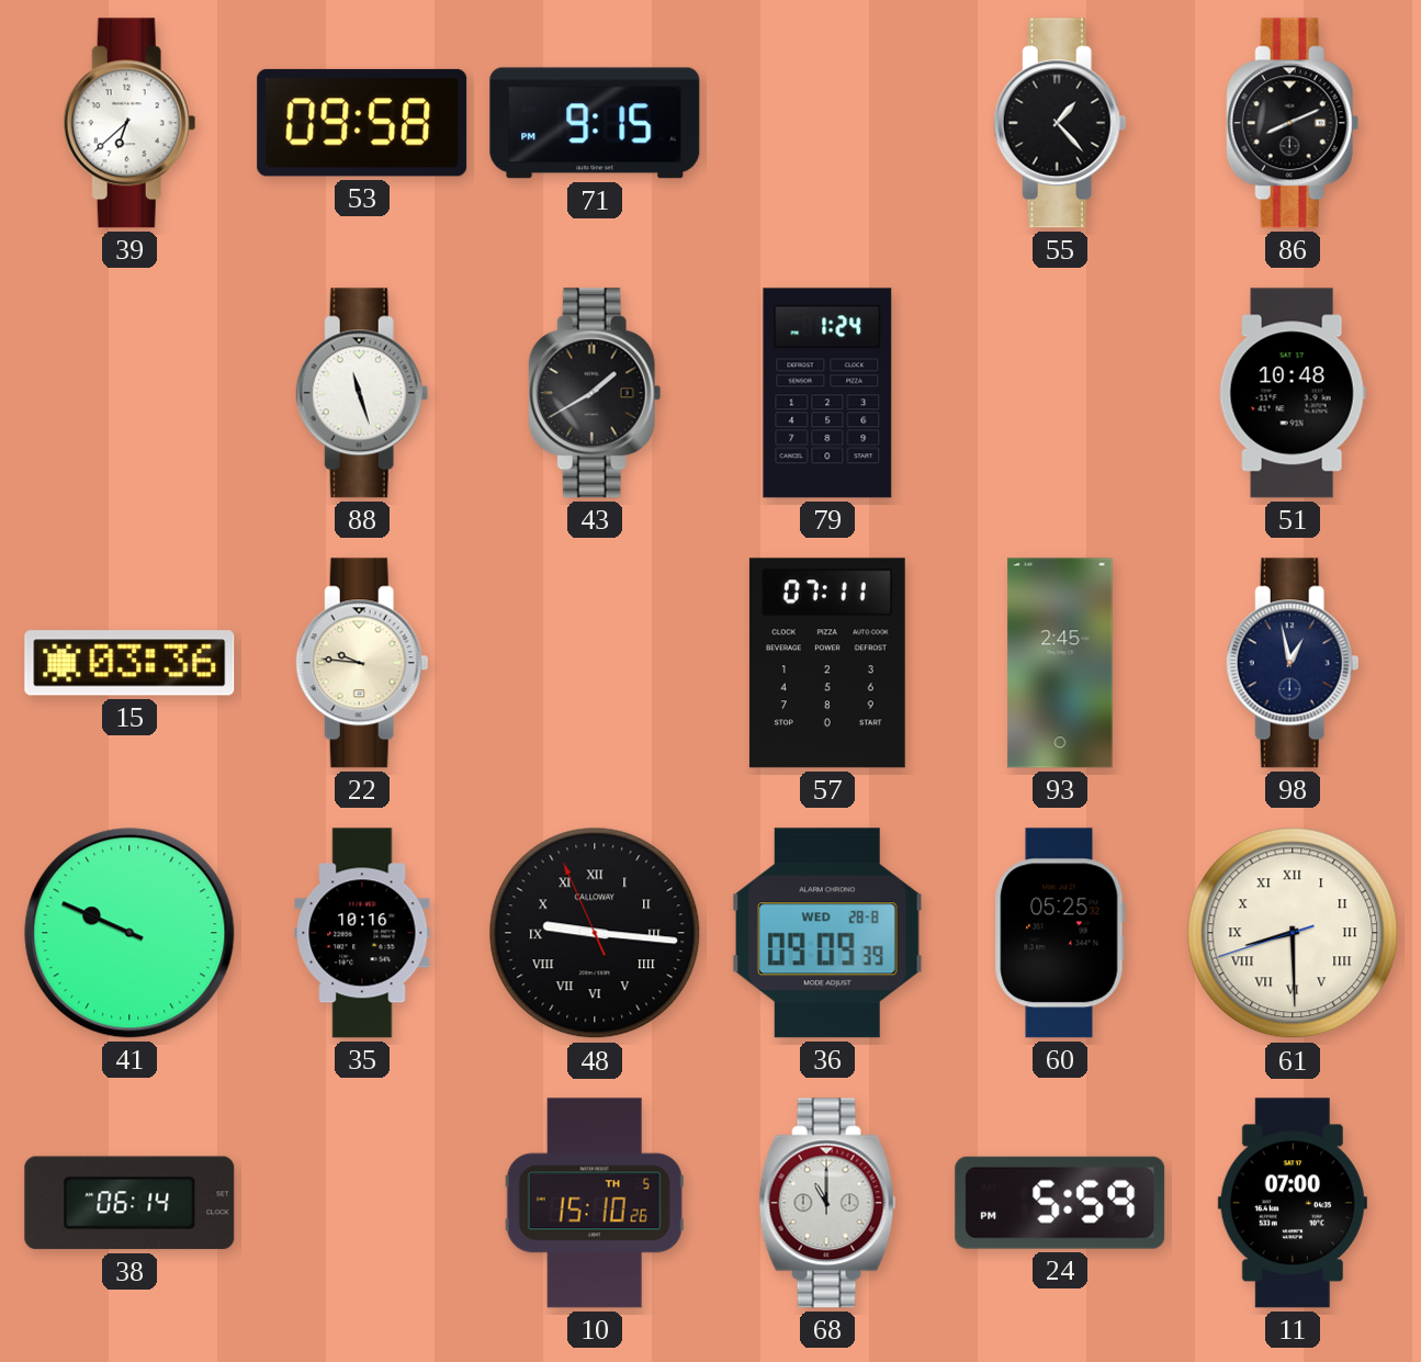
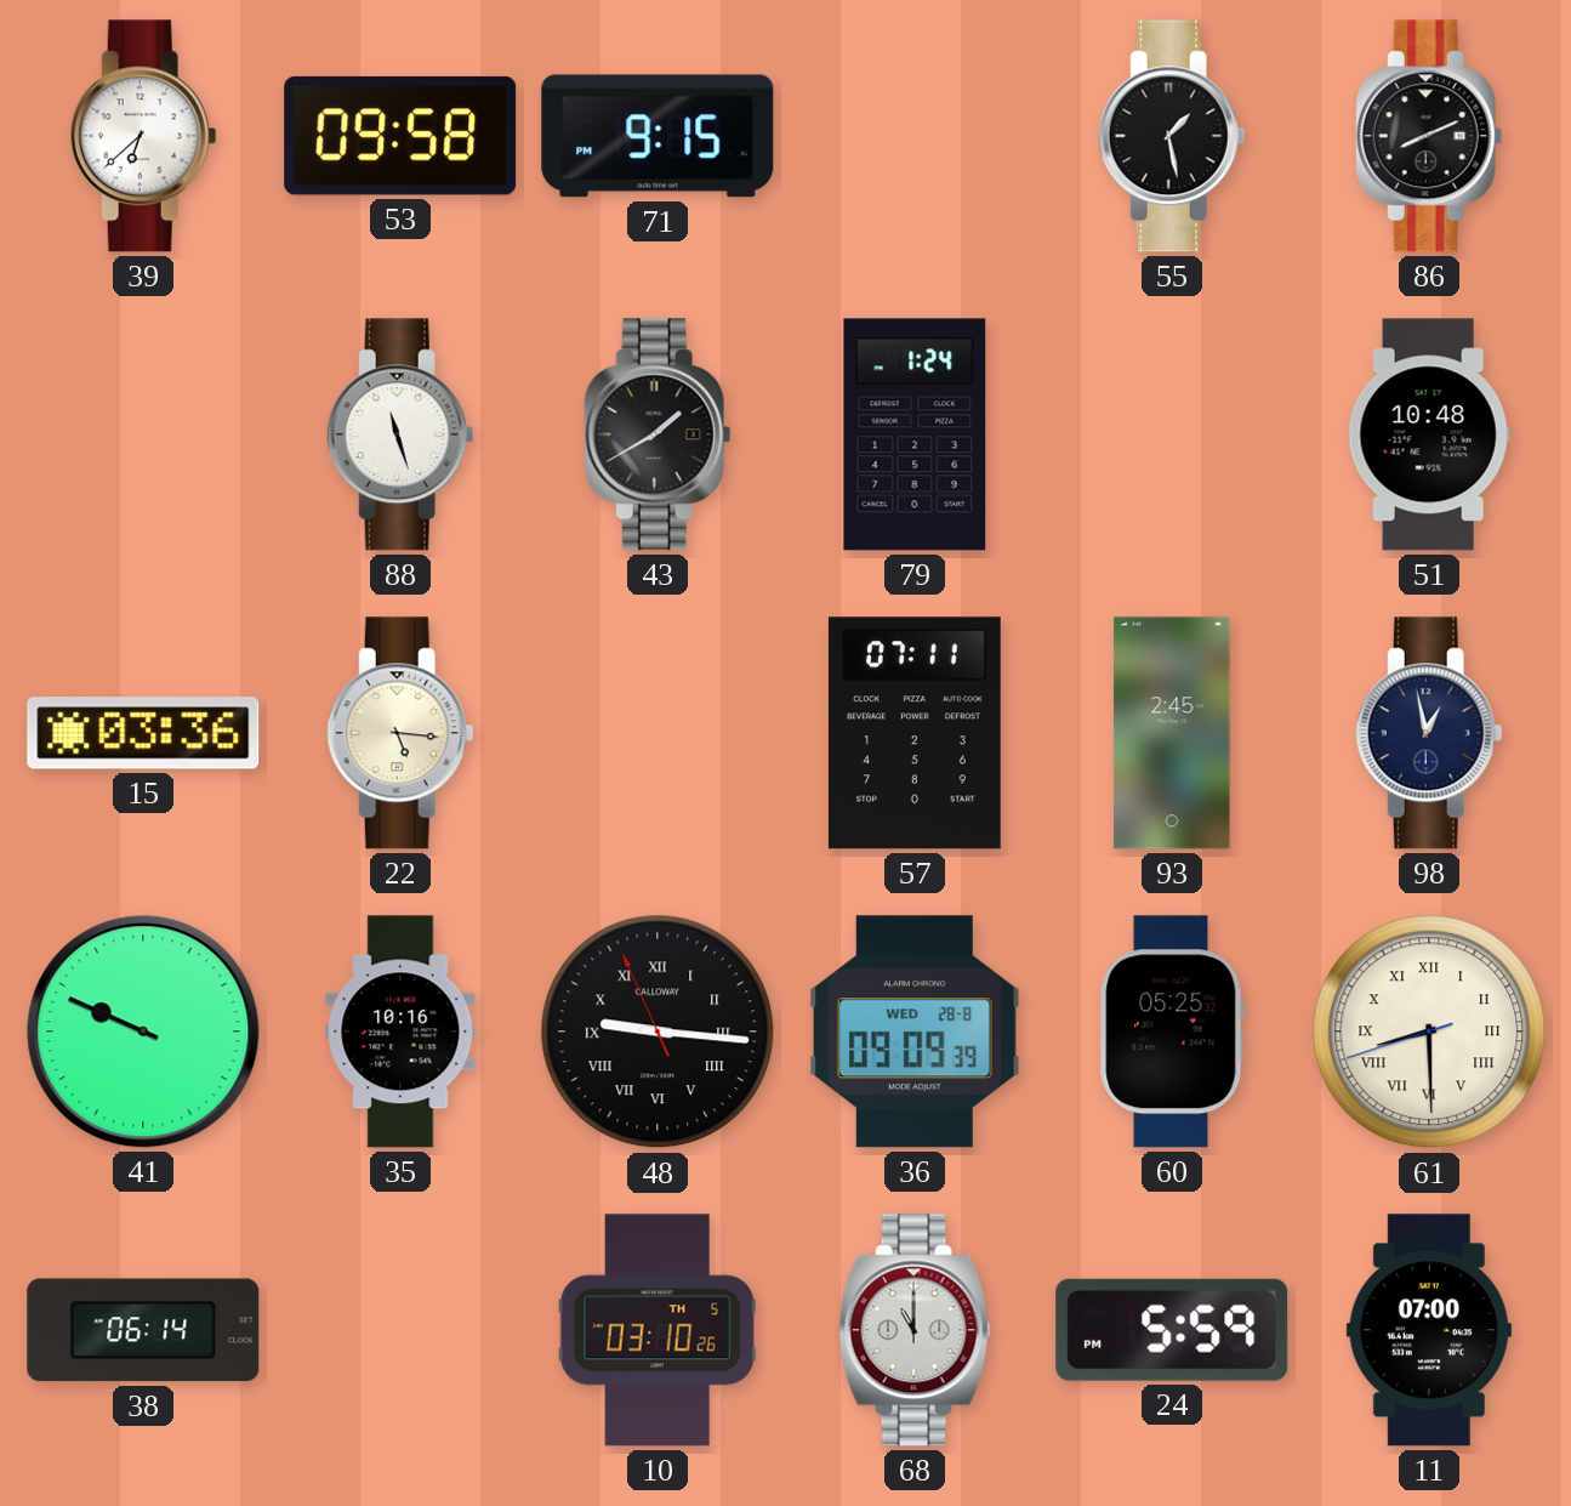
55: 1:23 -> 1:28 (1172, 136)
22: 9:46 -> 5:16 (400, 733)
10: 15:10 -> 03:10 (658, 1330)
